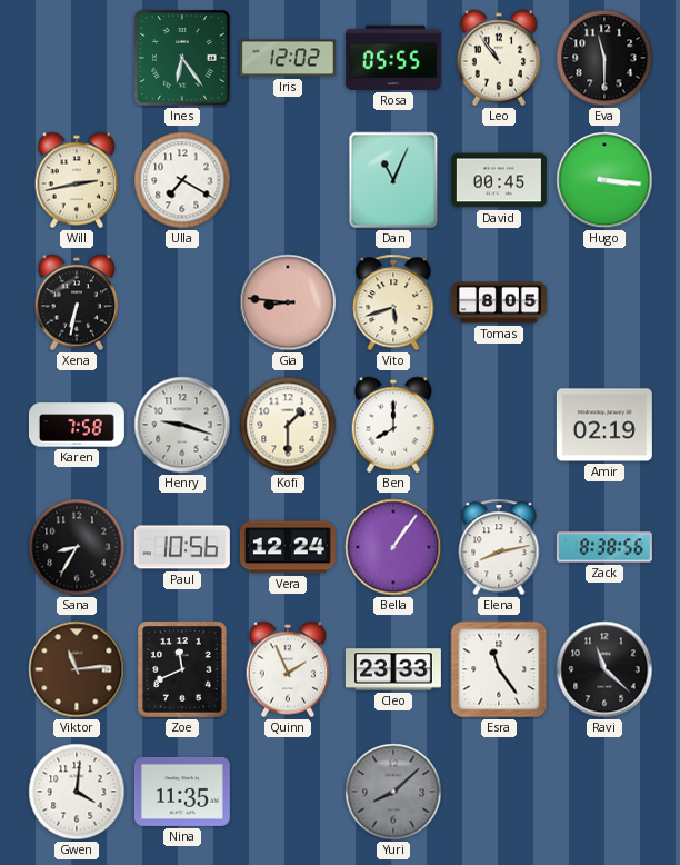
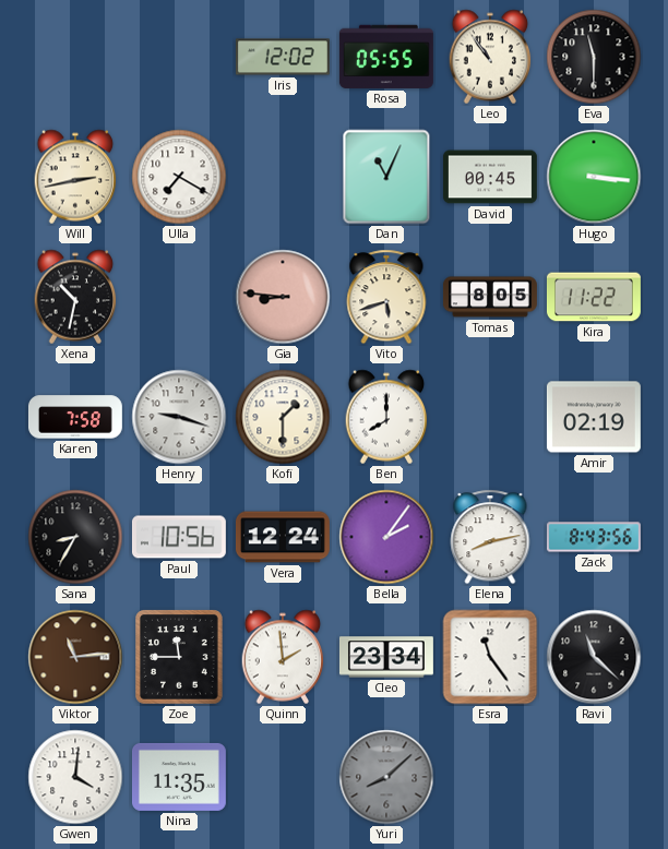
Ines: 6:24 -> none (182, 58)
Xena: 6:32 -> 10:32 (75, 297)
Kira: none -> 11:22 (594, 297)
Bella: 1:06 -> 2:06 (386, 537)
Zack: 8:38 -> 8:43 (594, 537)
Zoe: 11:41 -> 11:45 (180, 657)
Quinn: 1:56 -> 1:59 (283, 657)
Cleo: 23:33 -> 23:34 (386, 657)
